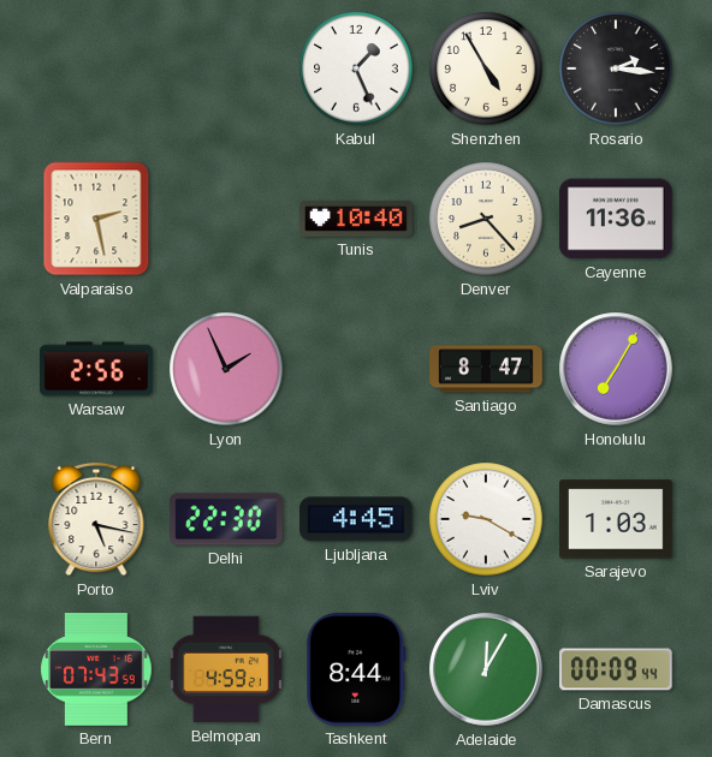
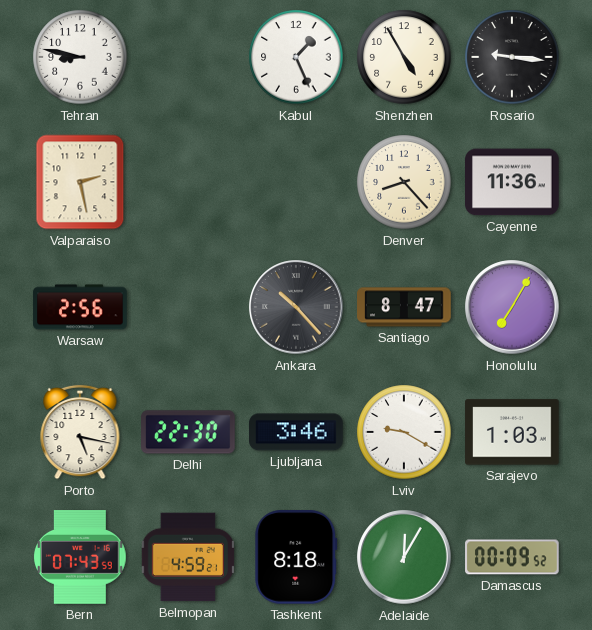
Tehran: none -> 8:47 (80, 57)
Rosario: 2:16 -> 9:16 (512, 57)
Tunis: 10:40 -> none (356, 219)
Lyon: 1:56 -> none (226, 369)
Ankara: none -> 10:23 (296, 307)
Ljubljana: 4:45 -> 3:46 (296, 432)
Tashkent: 8:44 -> 8:18 (296, 558)
Damascus: 00:09:44 -> 00:09:52 (512, 557)
